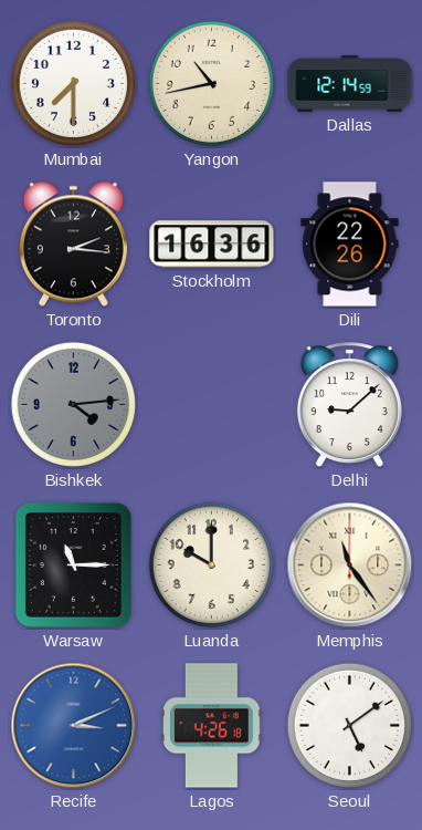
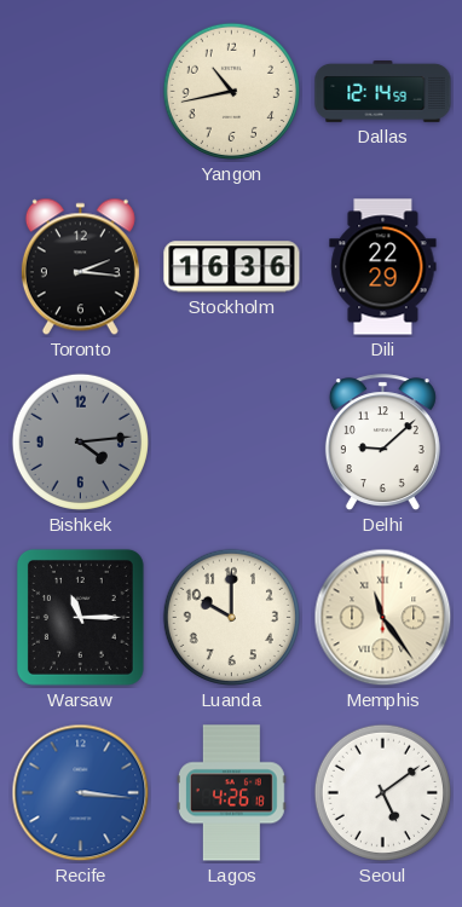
Mumbai: 7:30 -> none (73, 83)
Dili: 22:26 -> 22:29 (383, 267)
Recife: 3:11 -> 3:16 (81, 793)
